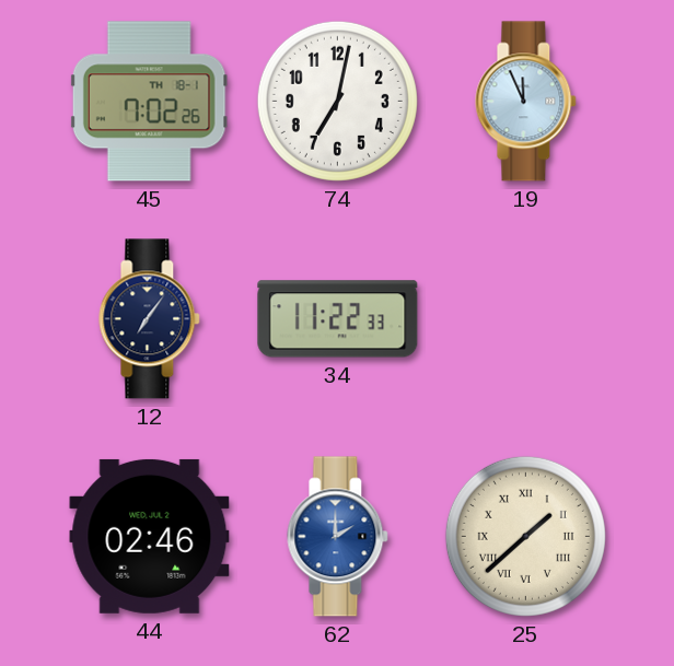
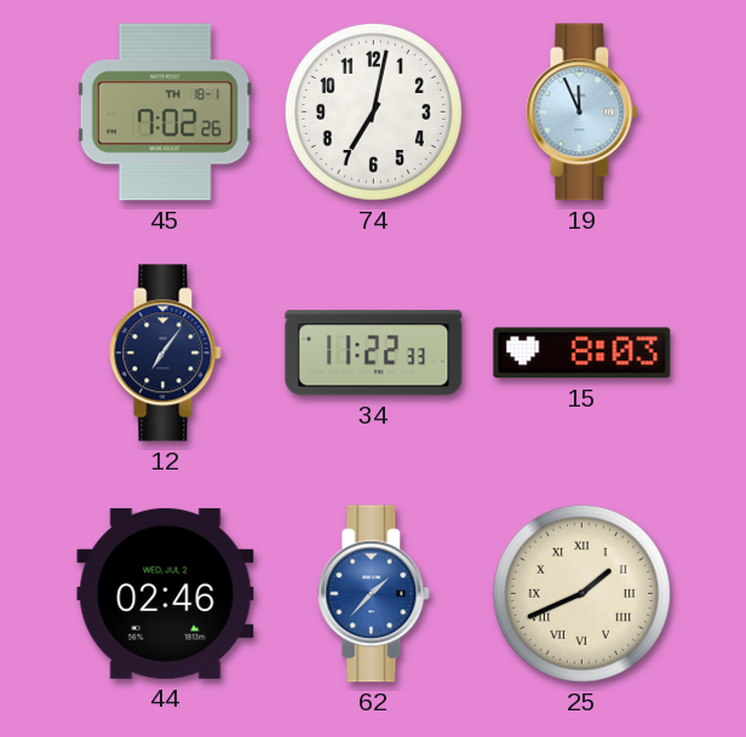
15: none -> 8:03 (583, 353)
62: 2:00 -> 1:37 (374, 594)
25: 1:38 -> 1:41 (581, 593)
